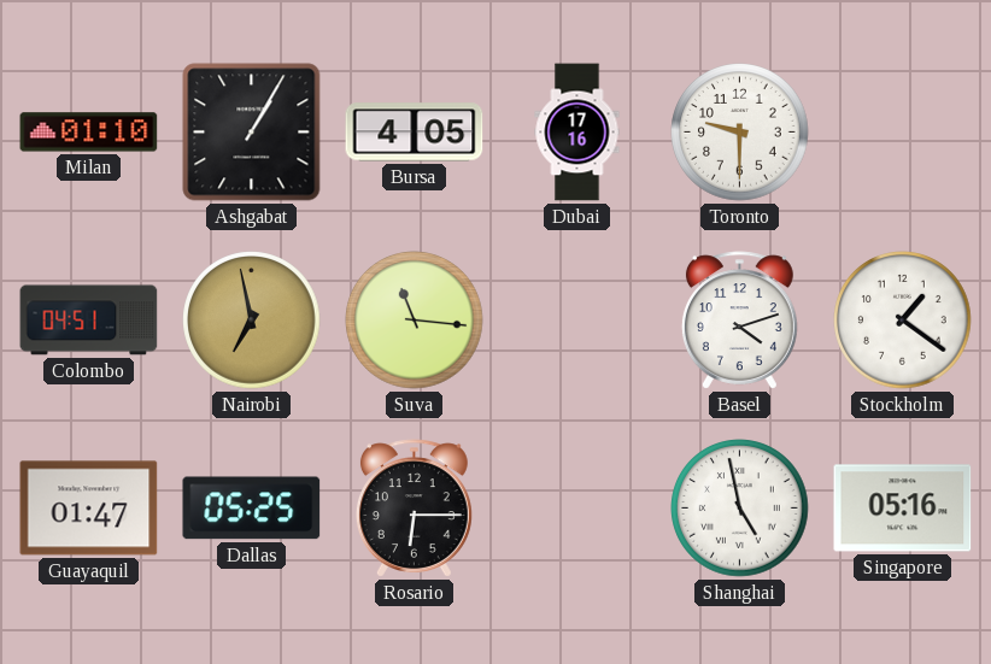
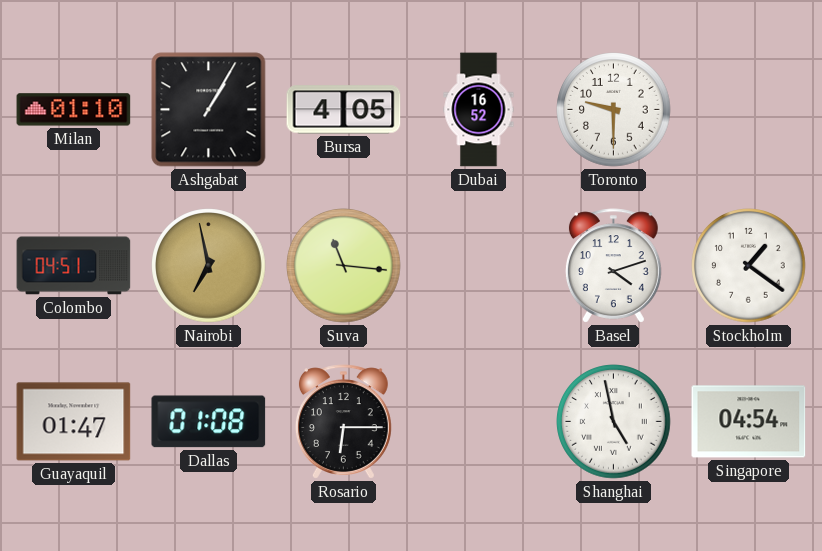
Dubai: 17:16 -> 16:52 (479, 110)
Dallas: 05:25 -> 01:08 (209, 422)
Singapore: 05:16 -> 04:54 (749, 422)
